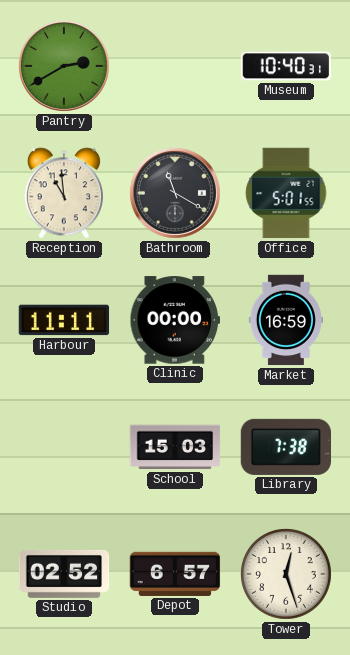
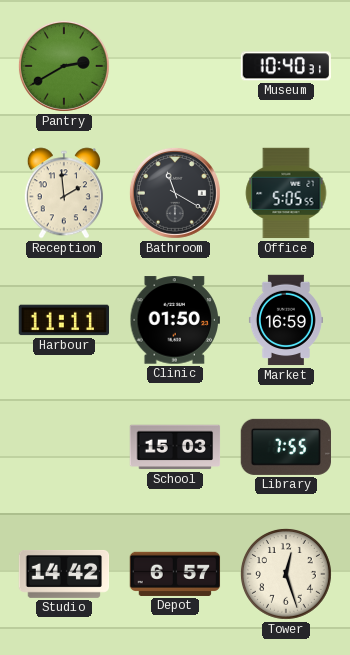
Reception: 10:59 -> 1:59 (64, 193)
Office: 5:01 -> 5:05 (286, 193)
Clinic: 00:00 -> 01:50 (174, 320)
Library: 7:38 -> 7:55 (285, 447)
Studio: 02:52 -> 14:42 (64, 574)
